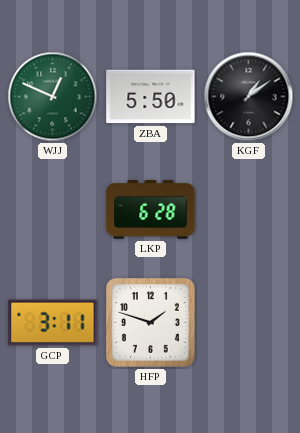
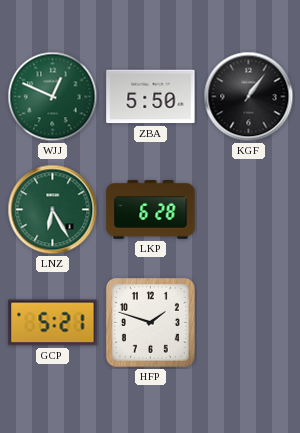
KGF: 1:09 -> 1:06 (249, 97)
LNZ: none -> 6:25 (53, 210)
GCP: 3:11 -> 5:21 (53, 323)
